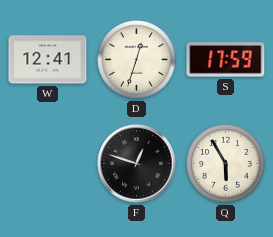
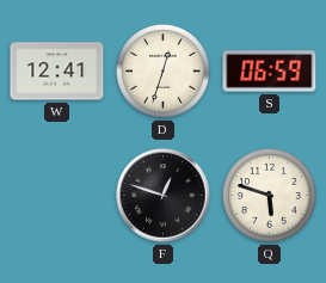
S: 17:59 -> 06:59 (270, 72)
Q: 5:55 -> 5:48 (270, 196)
